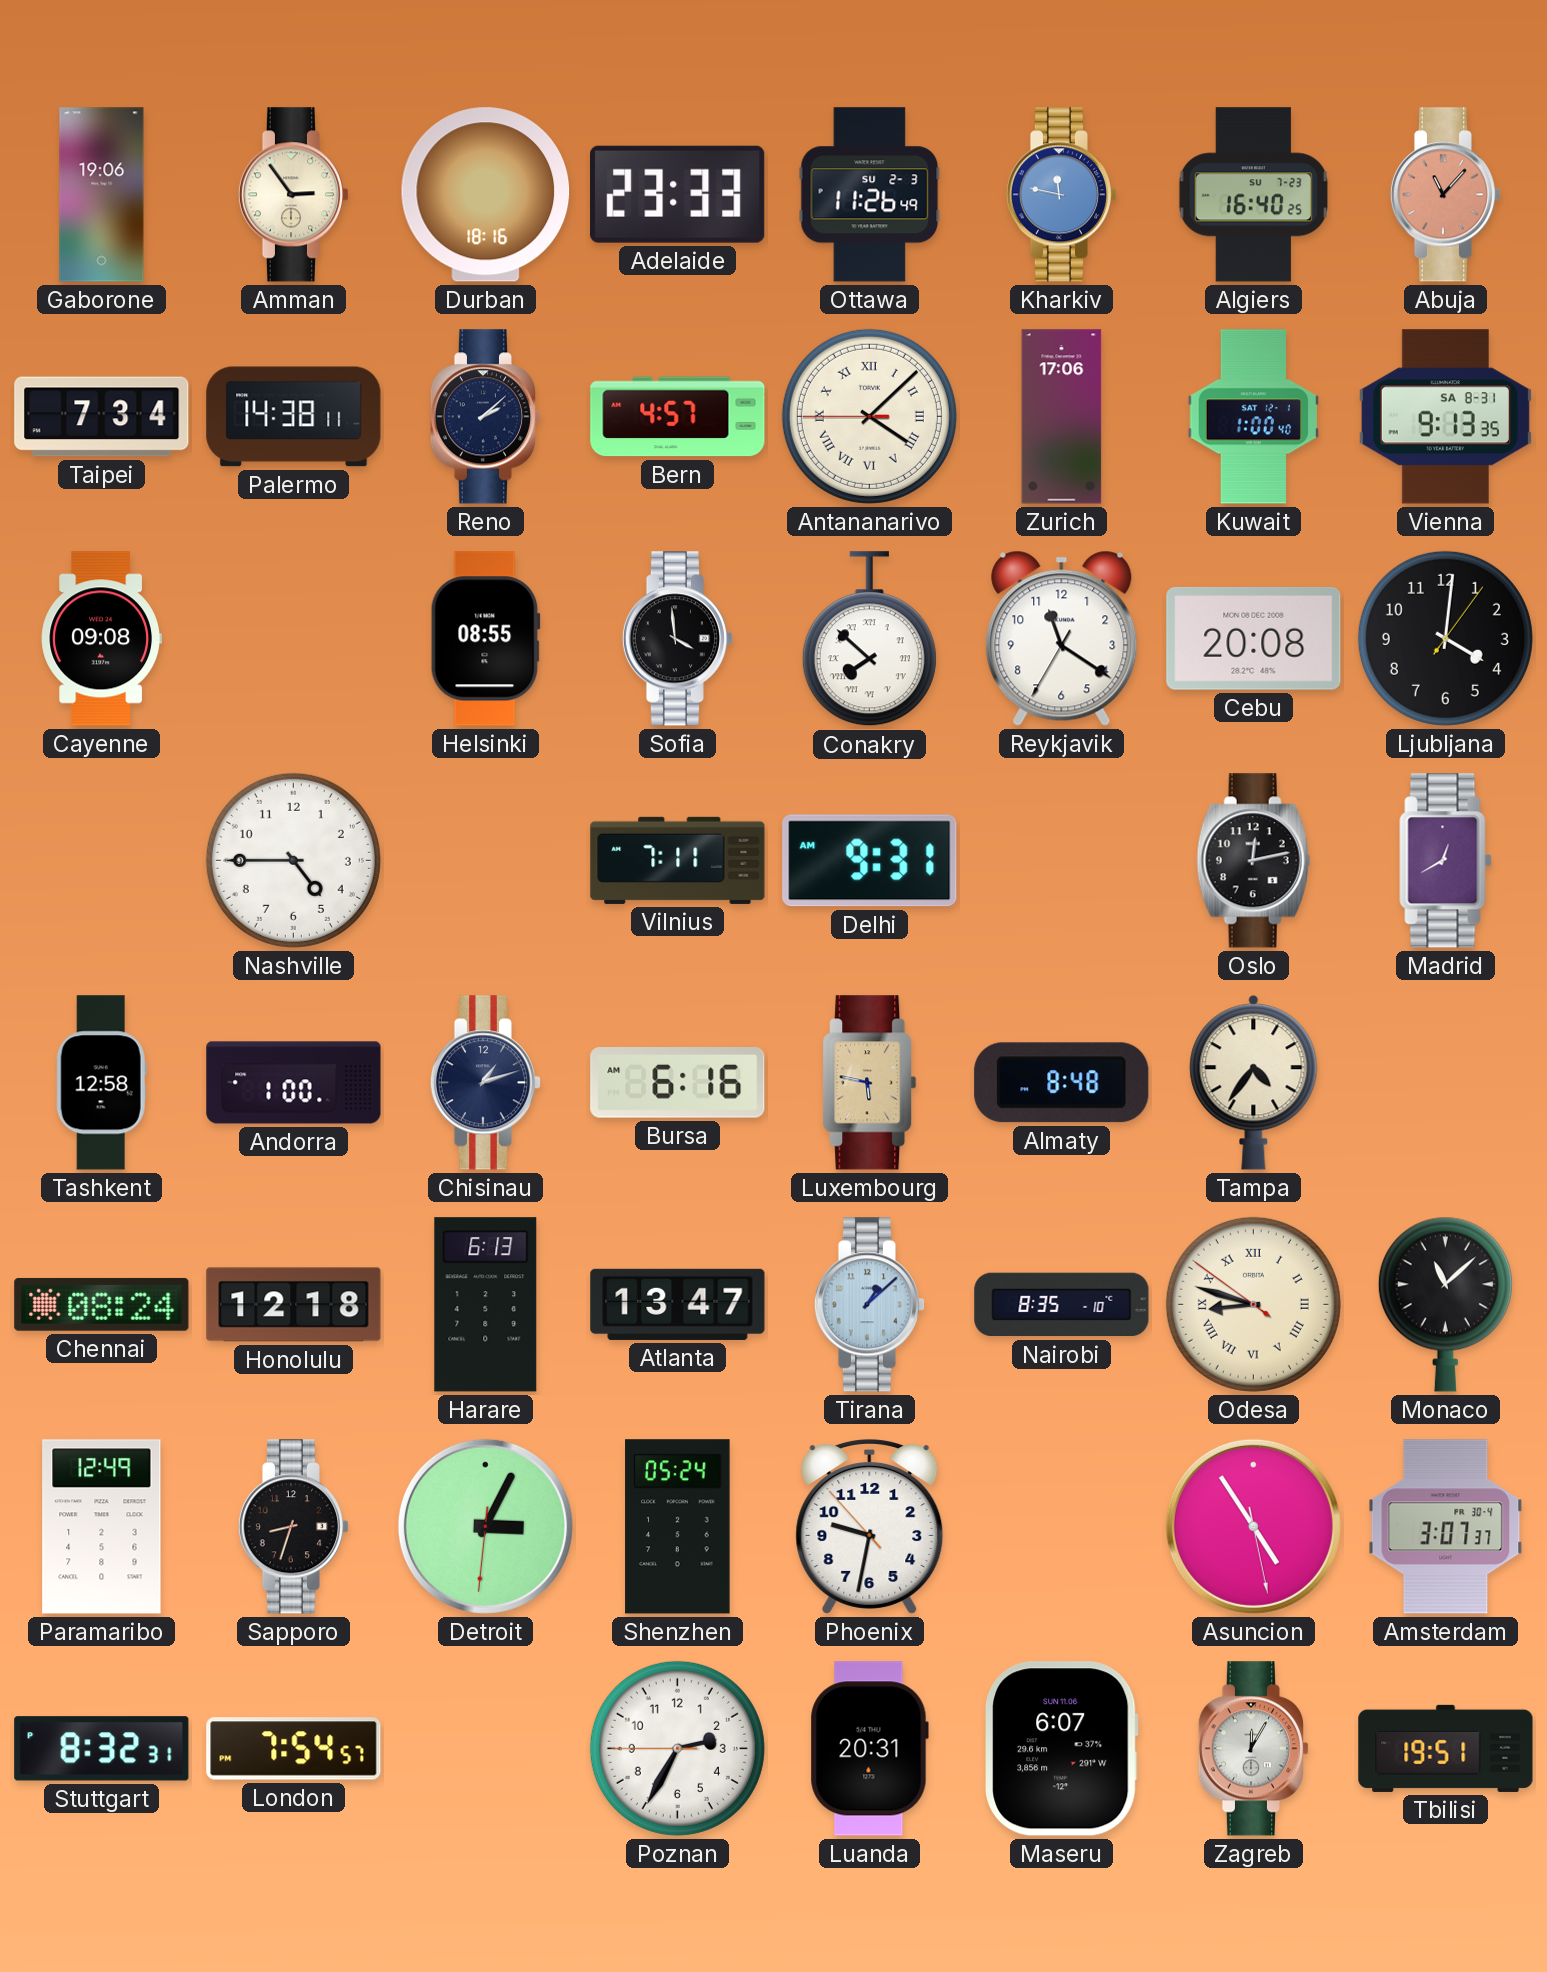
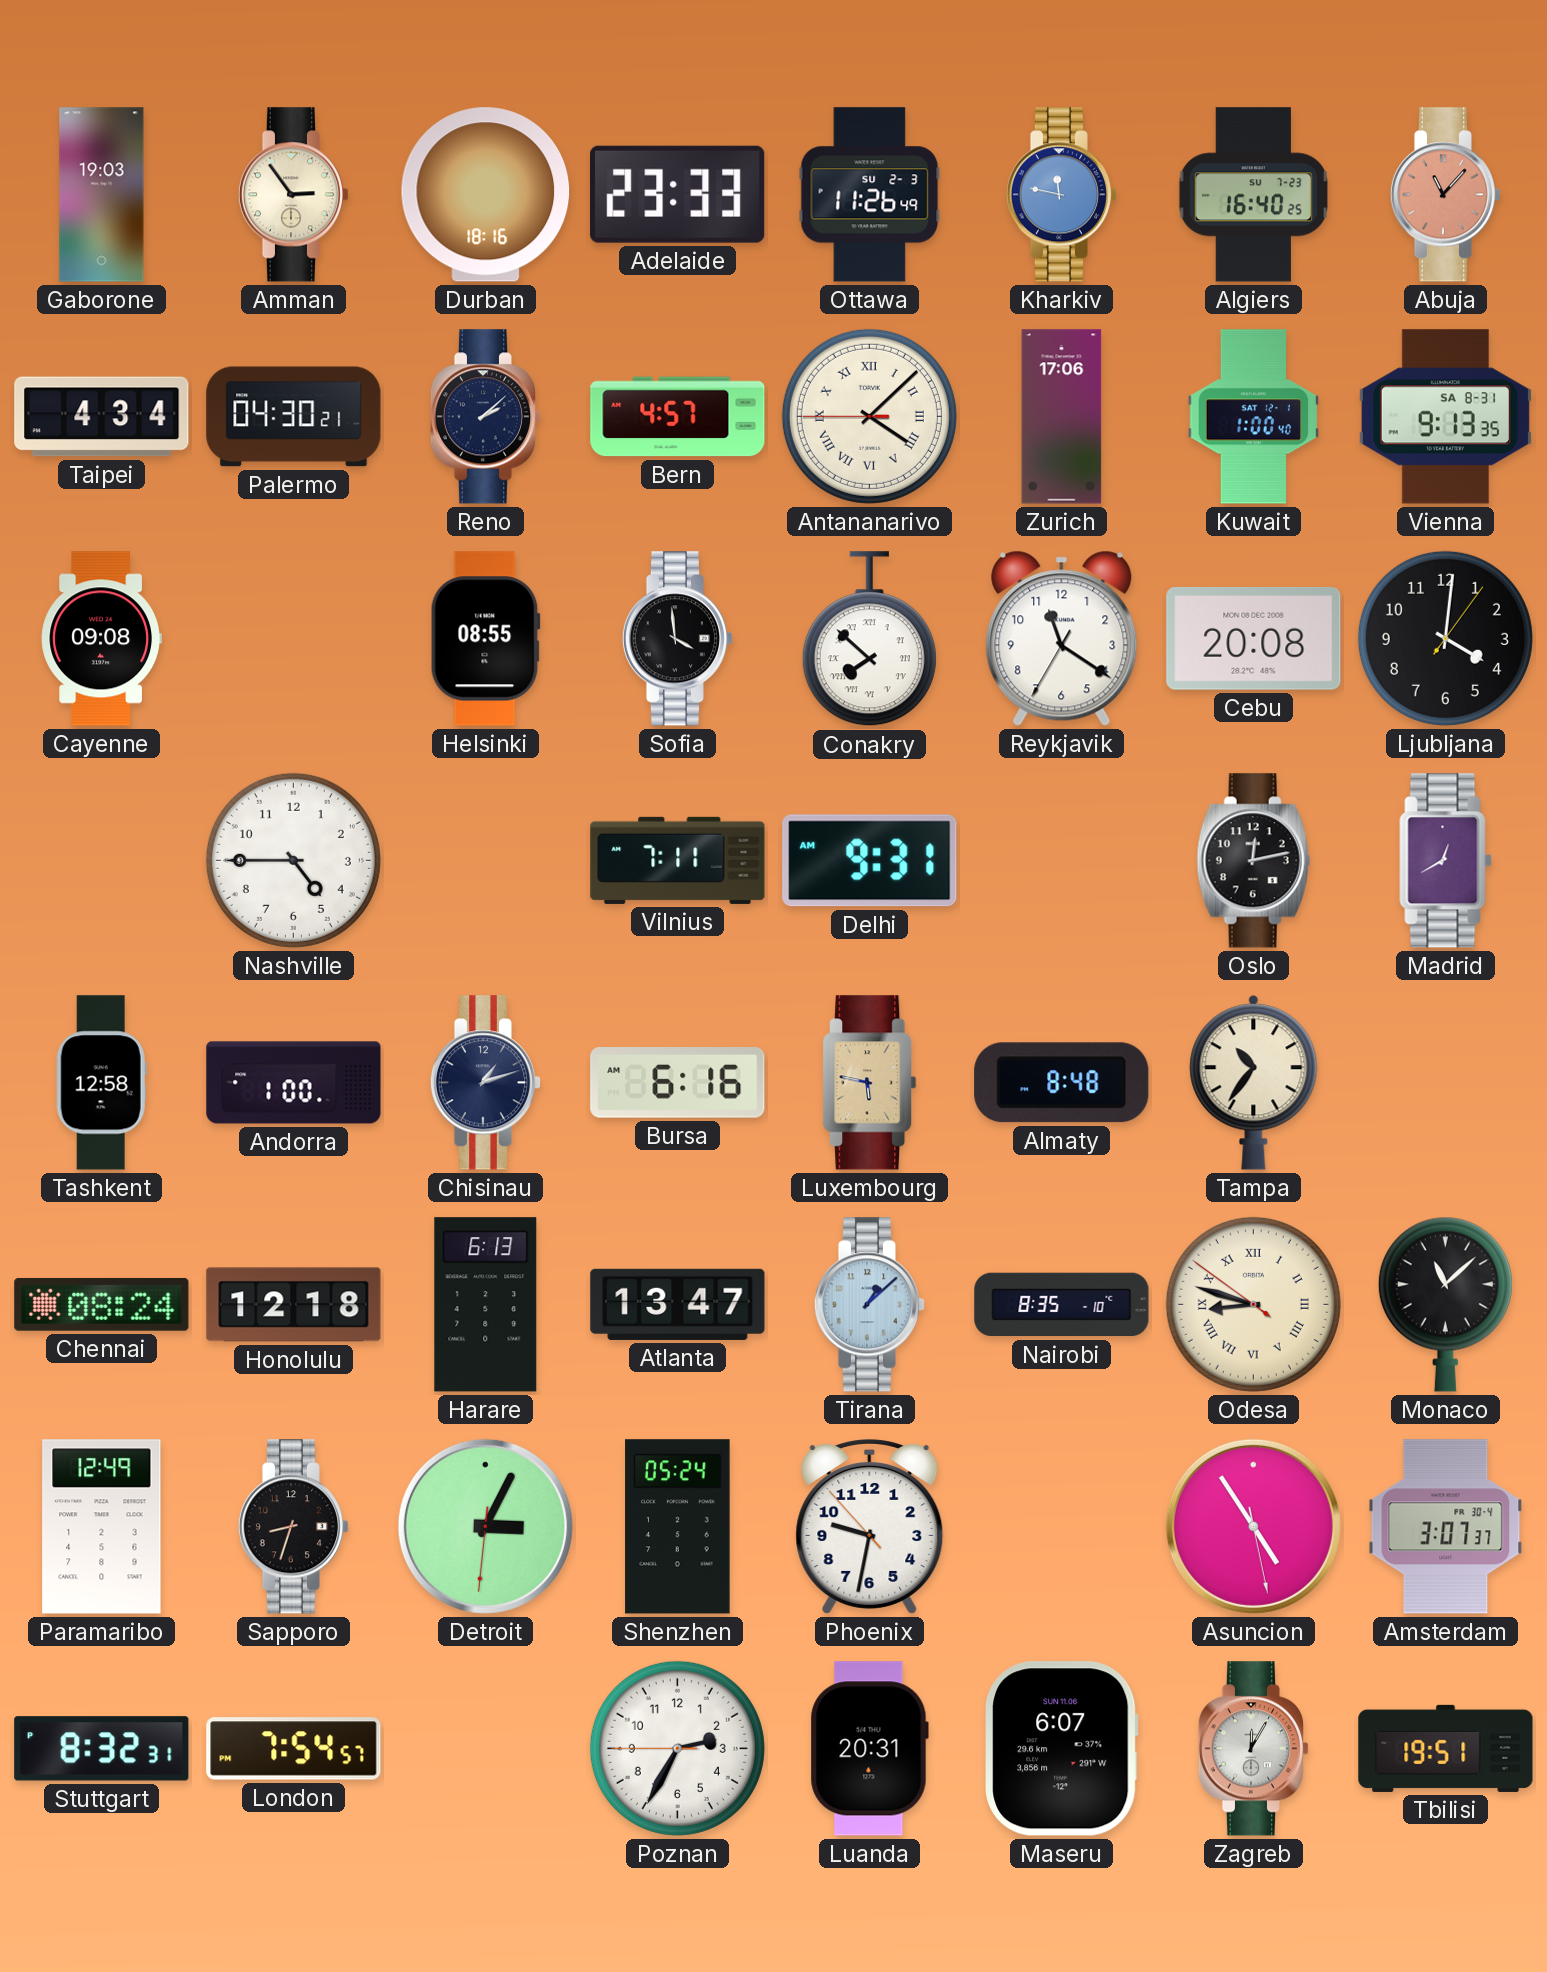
Gaborone: 19:06 -> 19:03 (102, 195)
Taipei: 7:34 -> 4:34 (102, 417)
Palermo: 14:38 -> 04:30 (294, 417)
Tampa: 4:36 -> 10:36 (1254, 1083)
